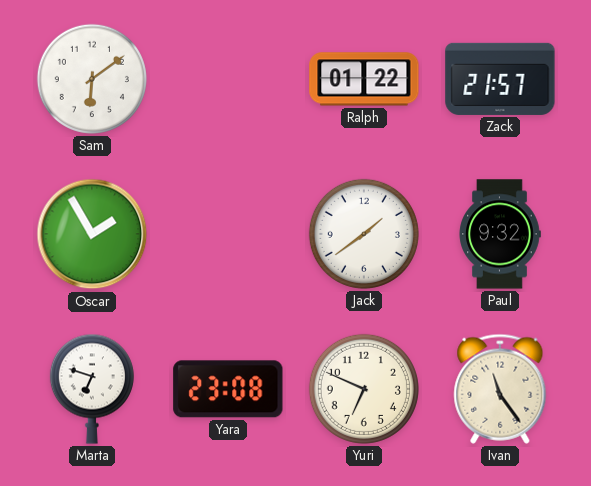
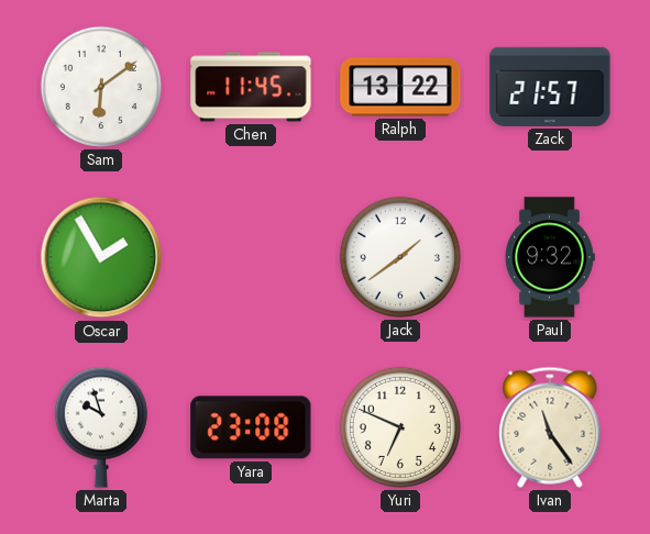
Chen: none -> 11:45 (251, 87)
Ralph: 01:22 -> 13:22 (400, 87)
Marta: 6:48 -> 9:57 (101, 427)
